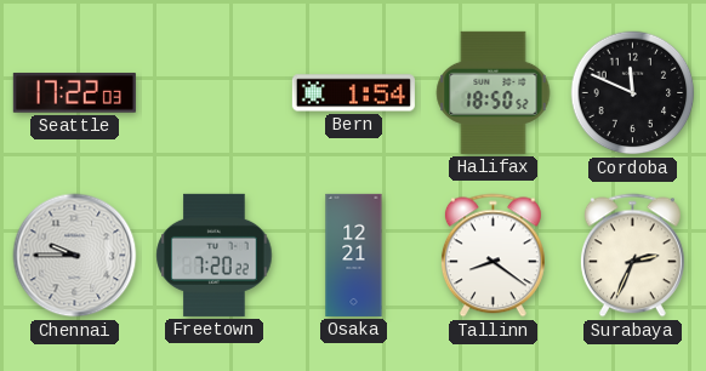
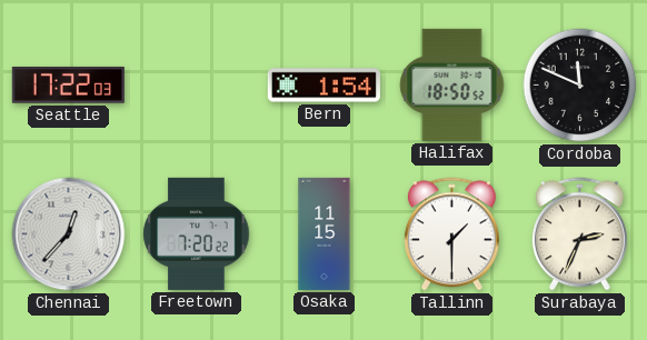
Chennai: 9:45 -> 12:37 (69, 234)
Osaka: 12:21 -> 11:15 (325, 233)
Tallinn: 8:21 -> 1:30 (451, 234)
